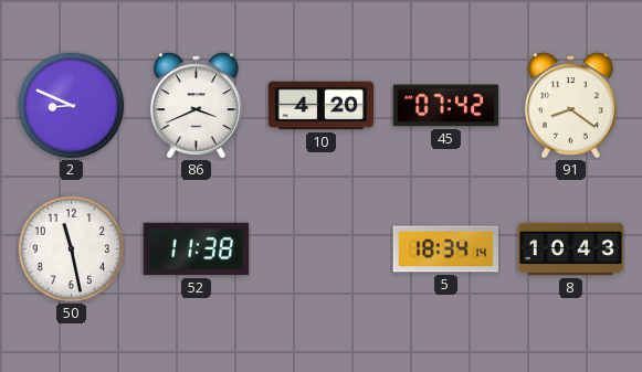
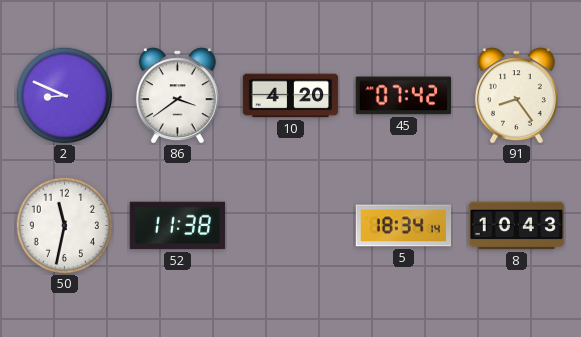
86: 3:41 -> 3:39 (177, 95)
91: 8:21 -> 8:24 (516, 95)
50: 11:28 -> 11:32 (64, 225)
